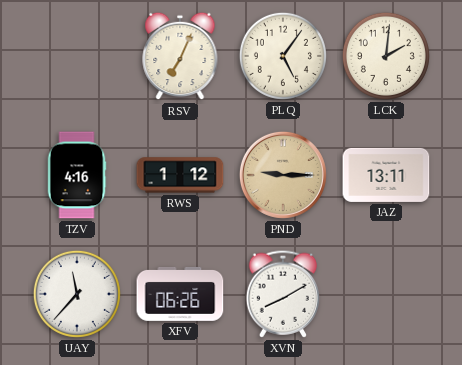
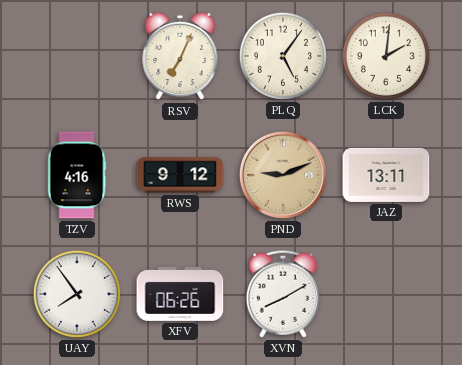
RWS: 1:12 -> 9:12 (180, 175)
PND: 9:15 -> 9:11 (283, 175)
UAY: 11:37 -> 7:54 (77, 294)
